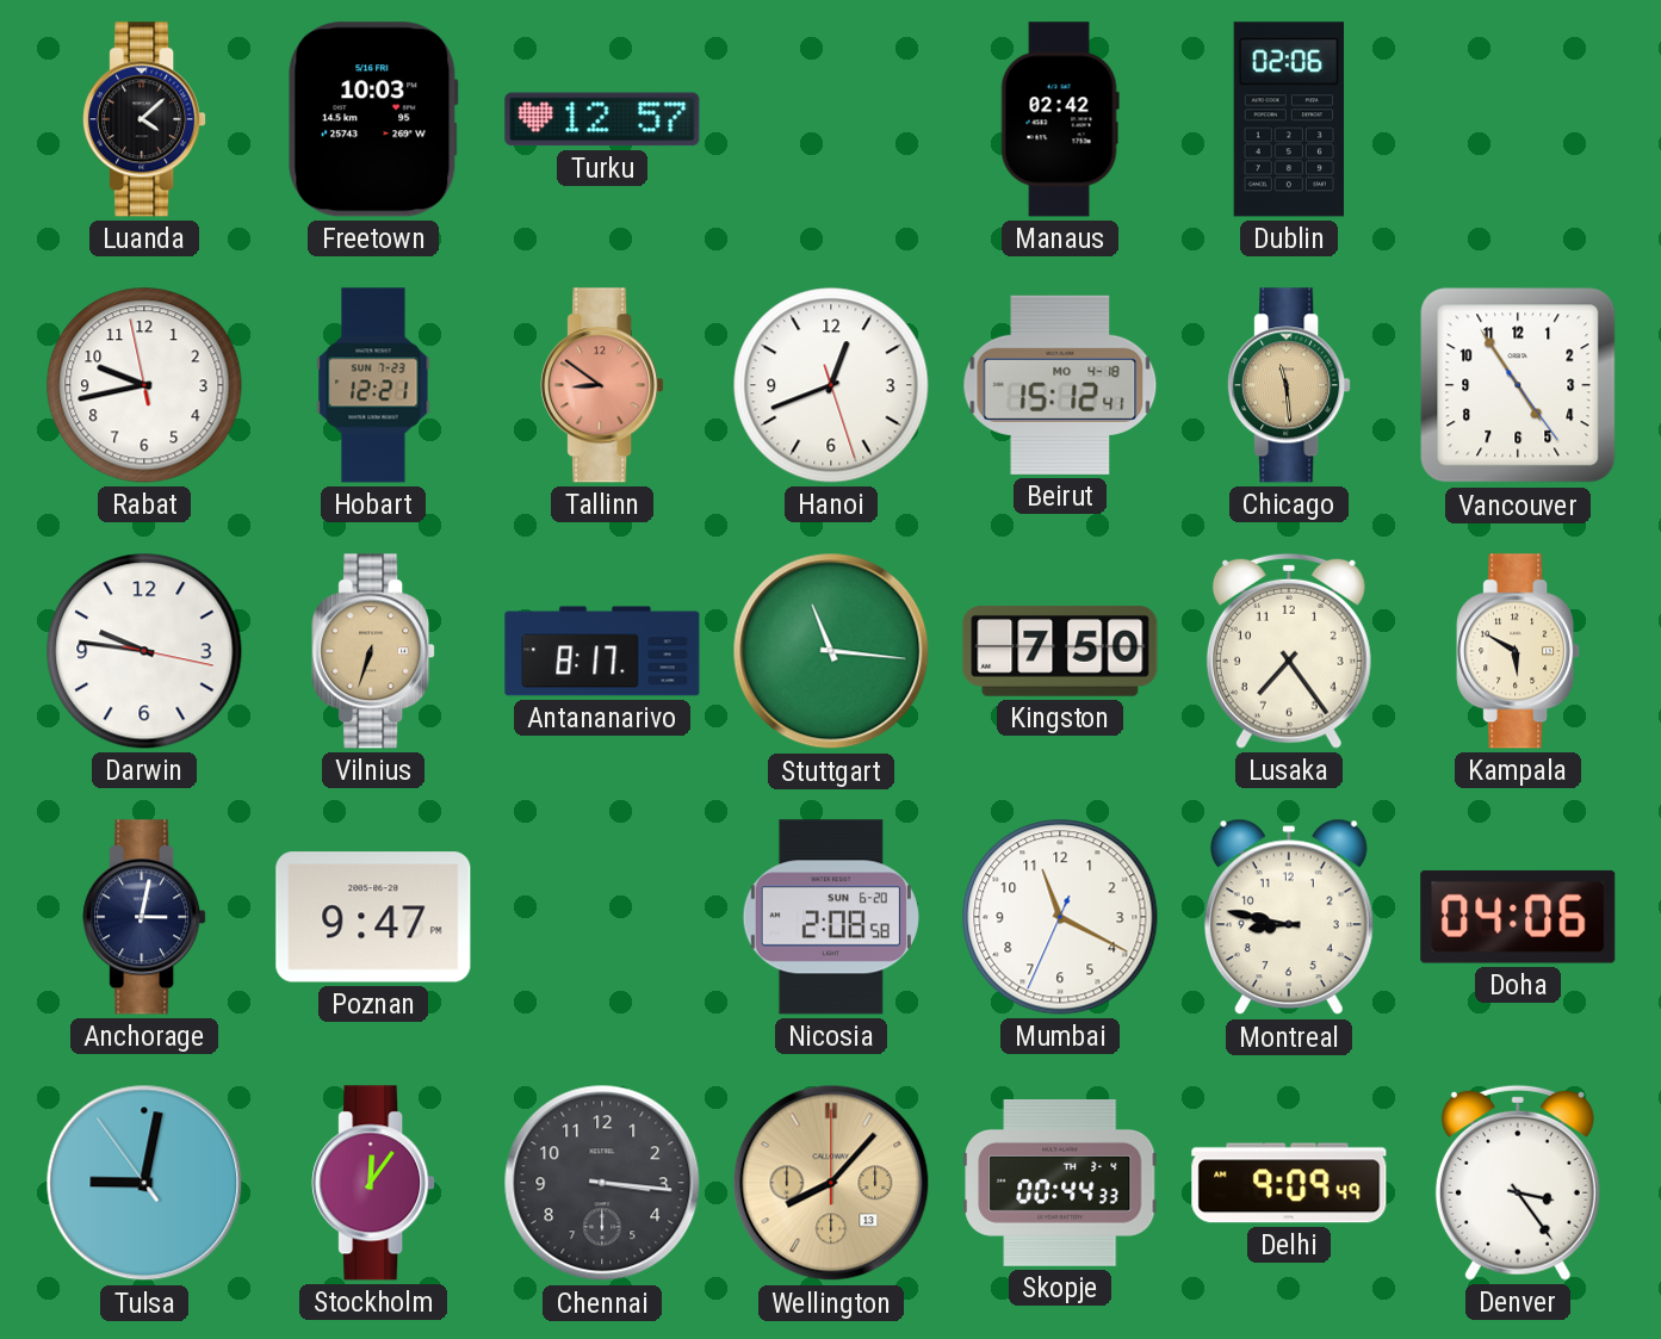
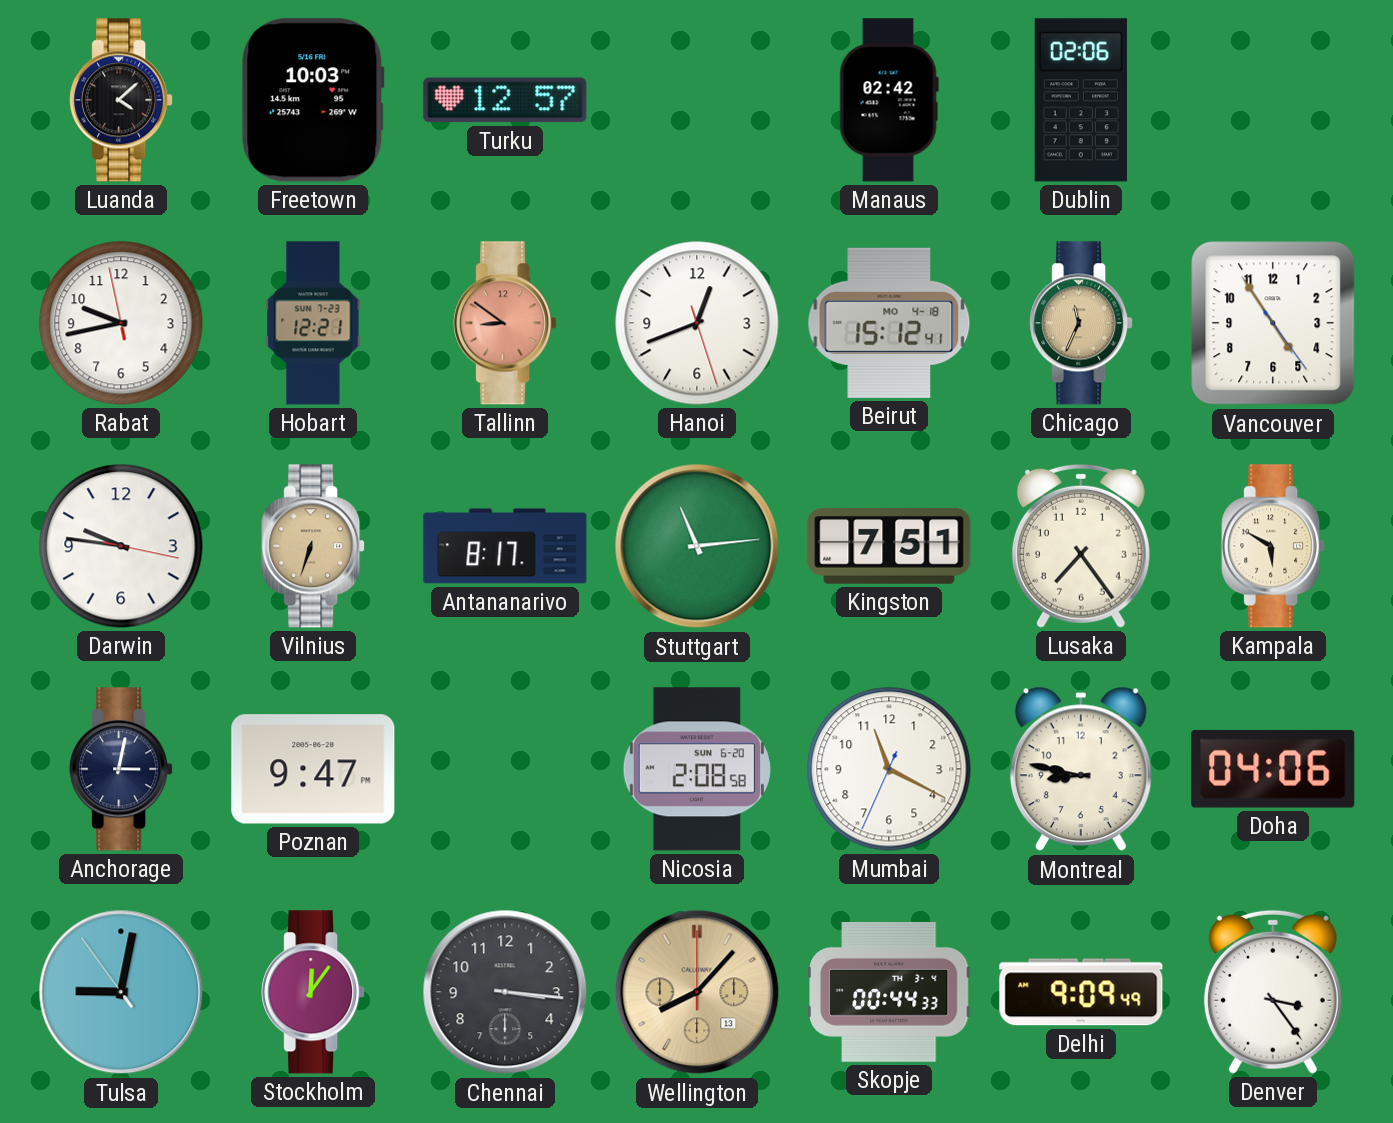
Chicago: 11:29 -> 11:34 (1081, 323)
Stuttgart: 11:16 -> 11:14 (697, 546)
Kingston: 7:50 -> 7:51 (889, 546)
